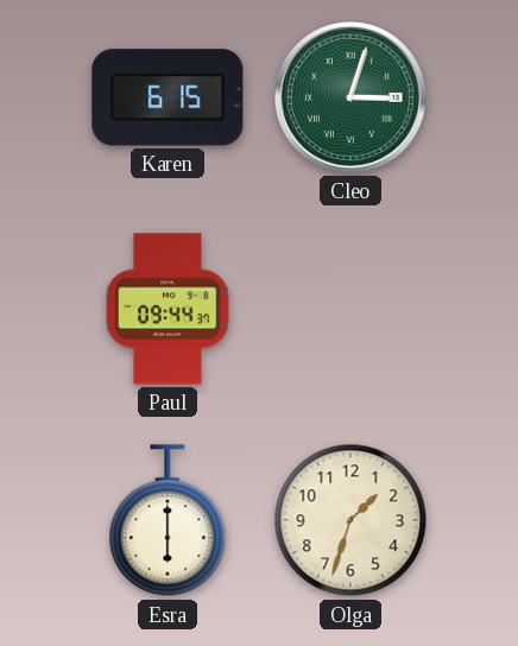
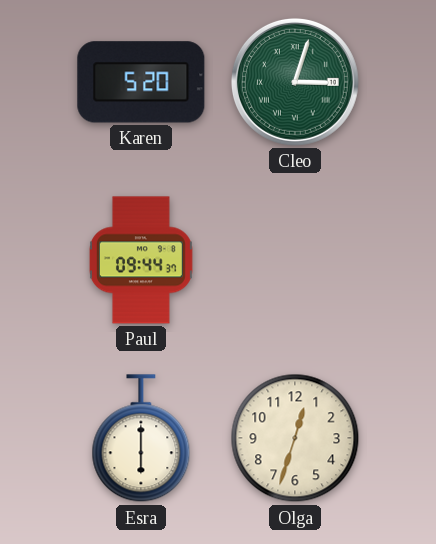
Karen: 6:15 -> 5:20 (141, 82)
Olga: 1:33 -> 12:33 (295, 438)
